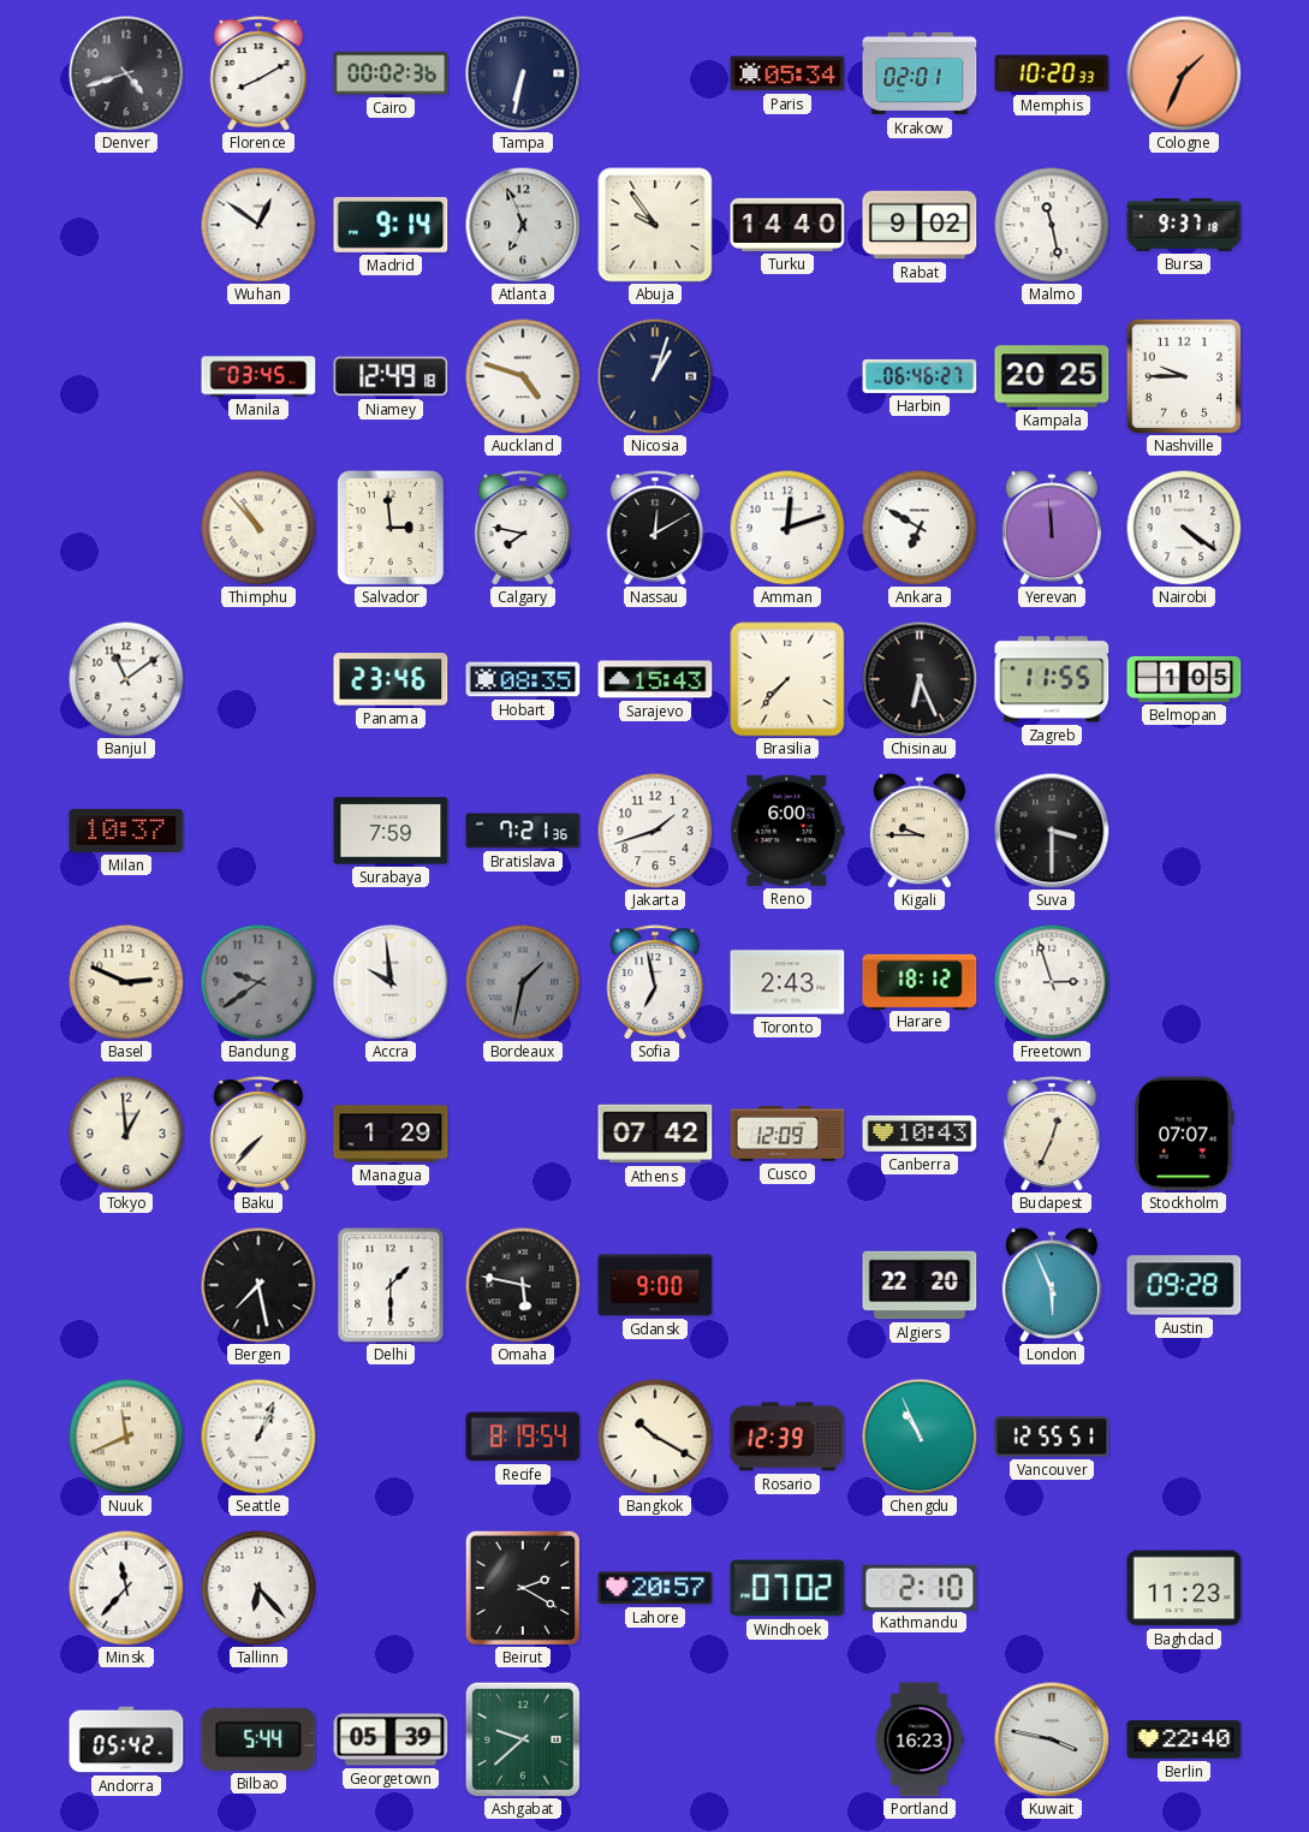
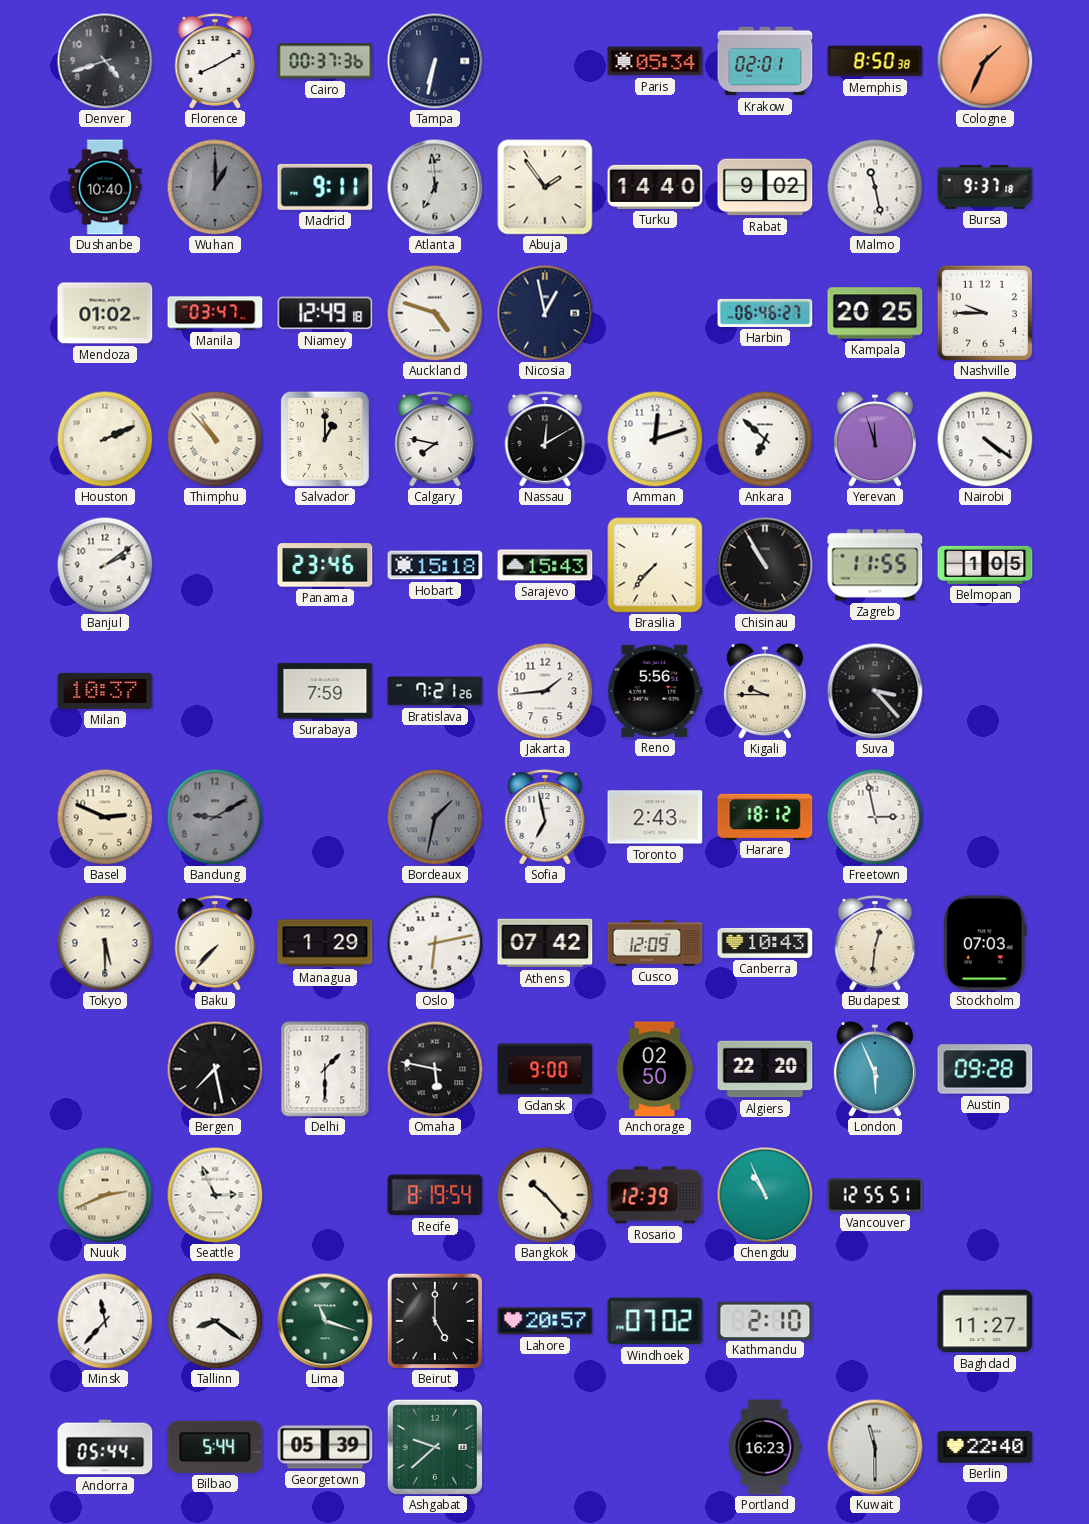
Cairo: 00:02 -> 00:37 (325, 61)
Memphis: 10:20 -> 8:50 (875, 61)
Dushanbe: none -> 10:40 (105, 187)
Wuhan: 12:51 -> 1:00 (215, 187)
Wuhan dial: white -> grey (215, 187)
Madrid: 9:14 -> 9:11 (325, 187)
Atlanta: 6:56 -> 6:59 (435, 187)
Abuja: 9:54 -> 1:54 (545, 187)
Mendoza: none -> 01:02 (105, 313)
Manila: 03:45 -> 03:47 (215, 313)
Nicosia: 1:03 -> 12:58 (545, 313)
Houston: none -> 2:11 (105, 439)
Salvador: 2:59 -> 1:00 (325, 439)
Ankara: 6:50 -> 6:52 (765, 439)
Yerevan: 11:59 -> 11:57 (875, 439)
Banjul: 11:09 -> 2:09 (105, 565)
Hobart: 08:35 -> 15:18 (435, 565)
Chisinau: 6:26 -> 10:55 (765, 565)
Bratislava: 7:21:36 -> 7:21:26 (435, 691)
Jakarta: 1:42 -> 1:44 (545, 691)
Reno: 6:00 -> 5:56 (655, 691)
Suva: 3:30 -> 3:23 (875, 691)
Bandung: 9:39 -> 9:10 (215, 817)
Accra: 9:59 -> none (391, 982)
Freetown: 2:57 -> 2:58 (875, 817)
Tokyo: 12:59 -> 5:30 (105, 943)
Oslo: none -> 6:13 (435, 943)
Budapest: 12:34 -> 12:31 (875, 943)
Stockholm: 07:07 -> 07:03 (985, 943)
Anchorage: none -> 02:50 (655, 1069)
Nuuk: 11:41 -> 2:41 (105, 1195)
Seattle: 1:04 -> 2:56 (215, 1195)
Bangkok: 10:20 -> 10:23 (545, 1195)
Tallinn: 6:23 -> 8:21 (215, 1321)
Lima: none -> 11:18 (325, 1321)
Beirut: 2:20 -> 5:00 (434, 1320)
Baghdad: 11:23 -> 11:27 (985, 1321)
Andorra: 05:42 -> 05:44 (105, 1447)
Kuwait: 3:47 -> 11:30 (875, 1447)
